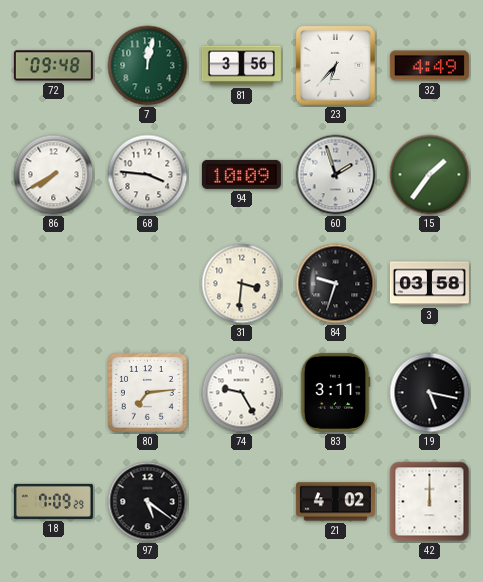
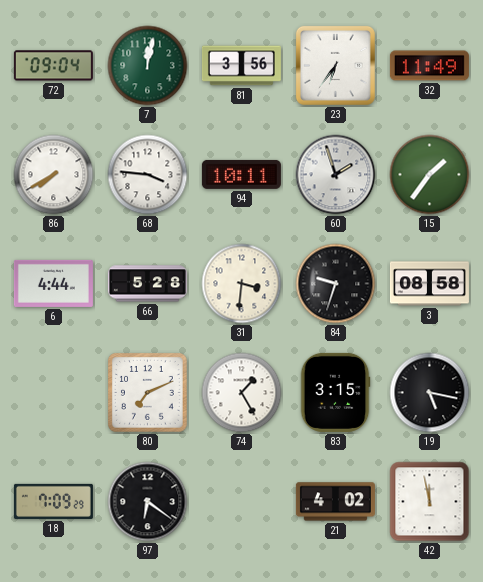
72: 09:48 -> 09:04 (53, 66)
23: 6:37 -> 6:36 (335, 65)
32: 4:49 -> 11:49 (429, 66)
94: 10:09 -> 10:11 (241, 174)
6: none -> 4:44 (53, 283)
66: none -> 5:28 (147, 284)
3: 03:58 -> 08:58 (429, 284)
80: 7:14 -> 7:11 (148, 393)
74: 9:25 -> 1:25 (242, 393)
83: 3:11 -> 3:15 (335, 392)
97: 5:21 -> 6:21 (148, 502)
42: 12:00 -> 11:58 (430, 502)
